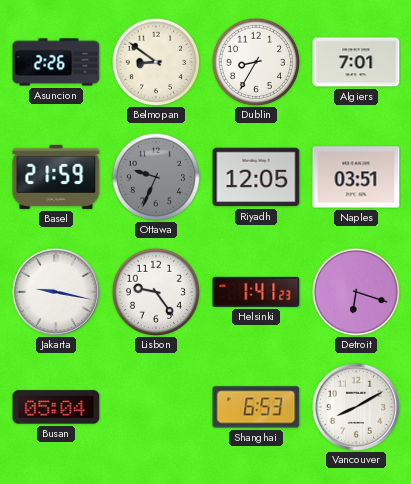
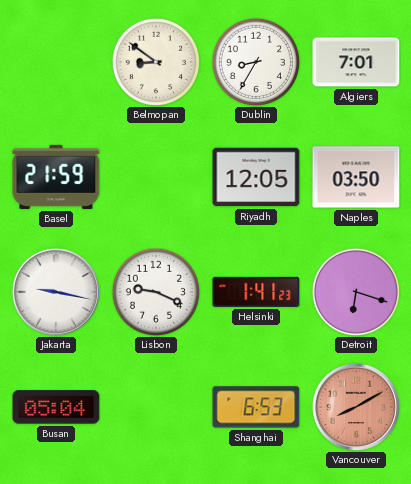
Asuncion: 2:26 -> none (56, 62)
Ottawa: 9:34 -> none (155, 176)
Naples: 03:51 -> 03:50 (356, 177)
Lisbon: 9:24 -> 9:19 (155, 291)
Vancouver dial: white -> salmon (356, 407)
